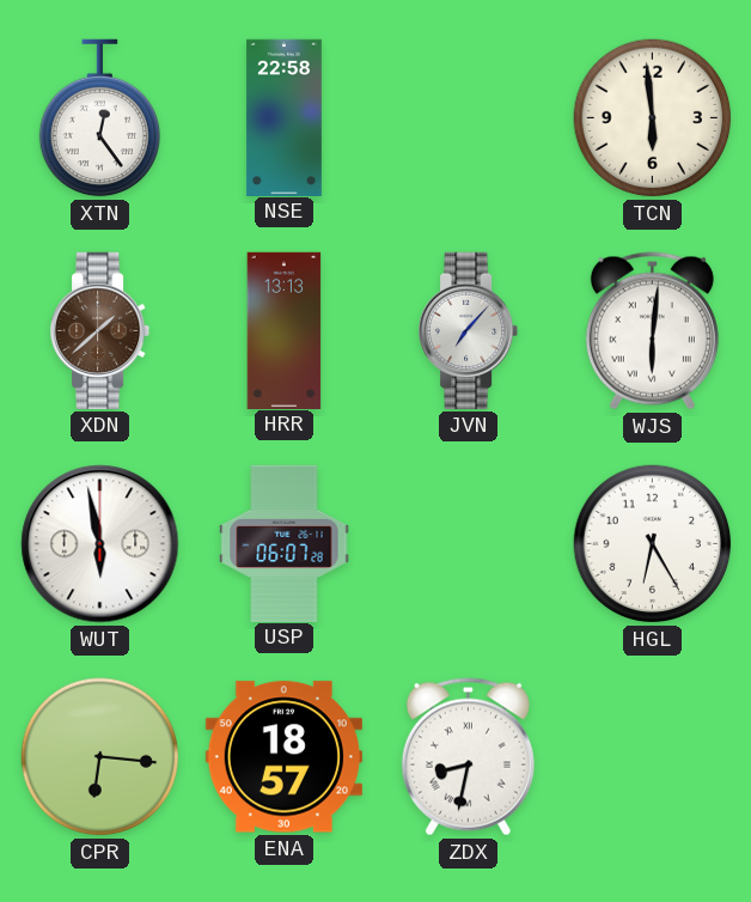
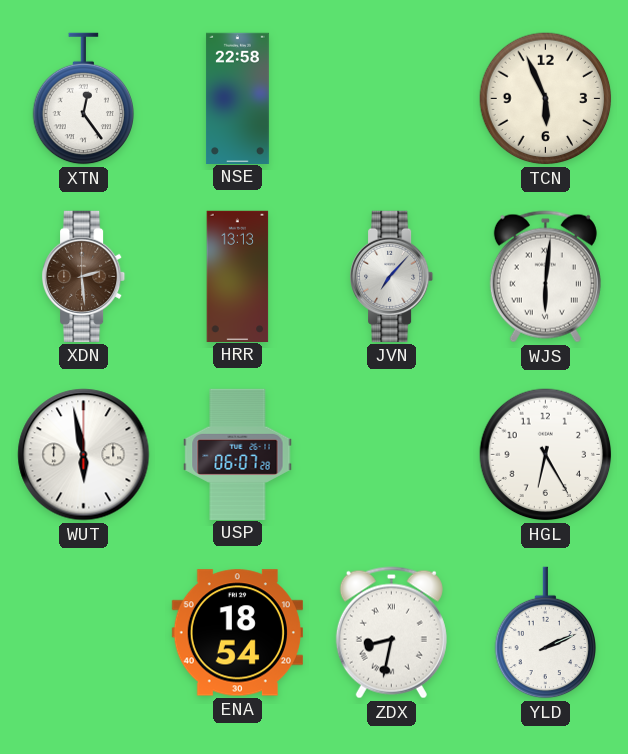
TCN: 5:59 -> 5:56 (546, 99)
XDN: 1:38 -> 2:29 (85, 276)
CPR: 6:16 -> none (100, 757)
ENA: 18:57 -> 18:54 (237, 633)
YLD: none -> 2:11 (545, 633)
